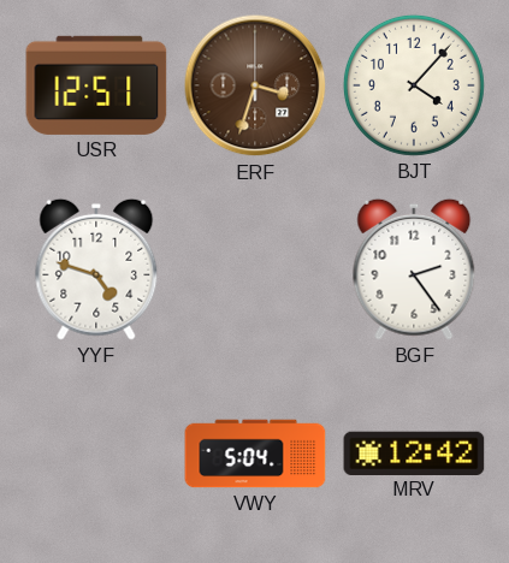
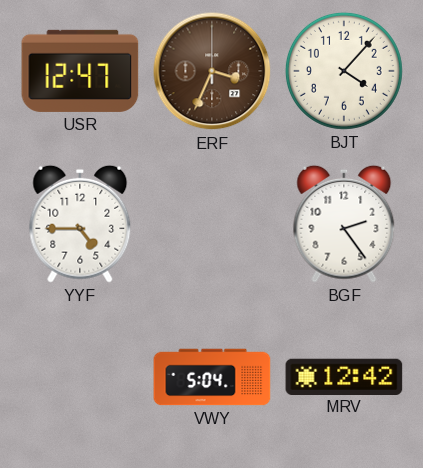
USR: 12:51 -> 12:47 (80, 71)
ERF: 3:33 -> 3:34 (212, 71)
YYF: 4:48 -> 4:45 (80, 224)
